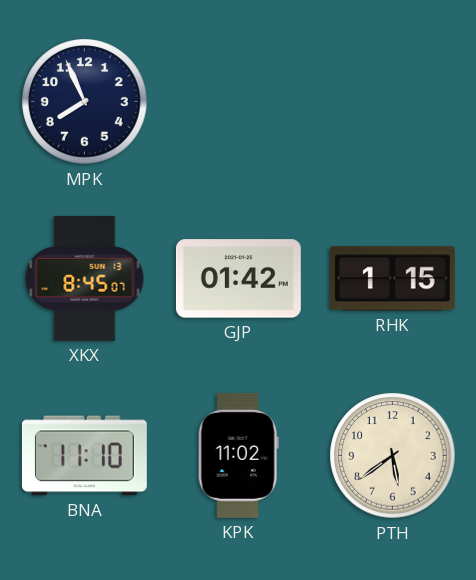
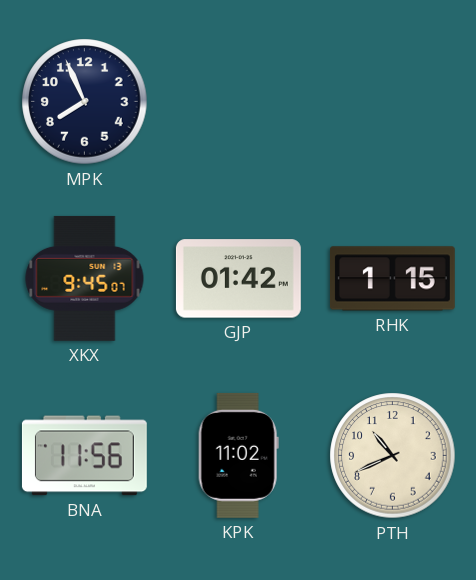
XKX: 8:45 -> 9:45 (85, 278)
BNA: 11:10 -> 11:56 (84, 456)
PTH: 5:39 -> 10:41 (393, 456)
